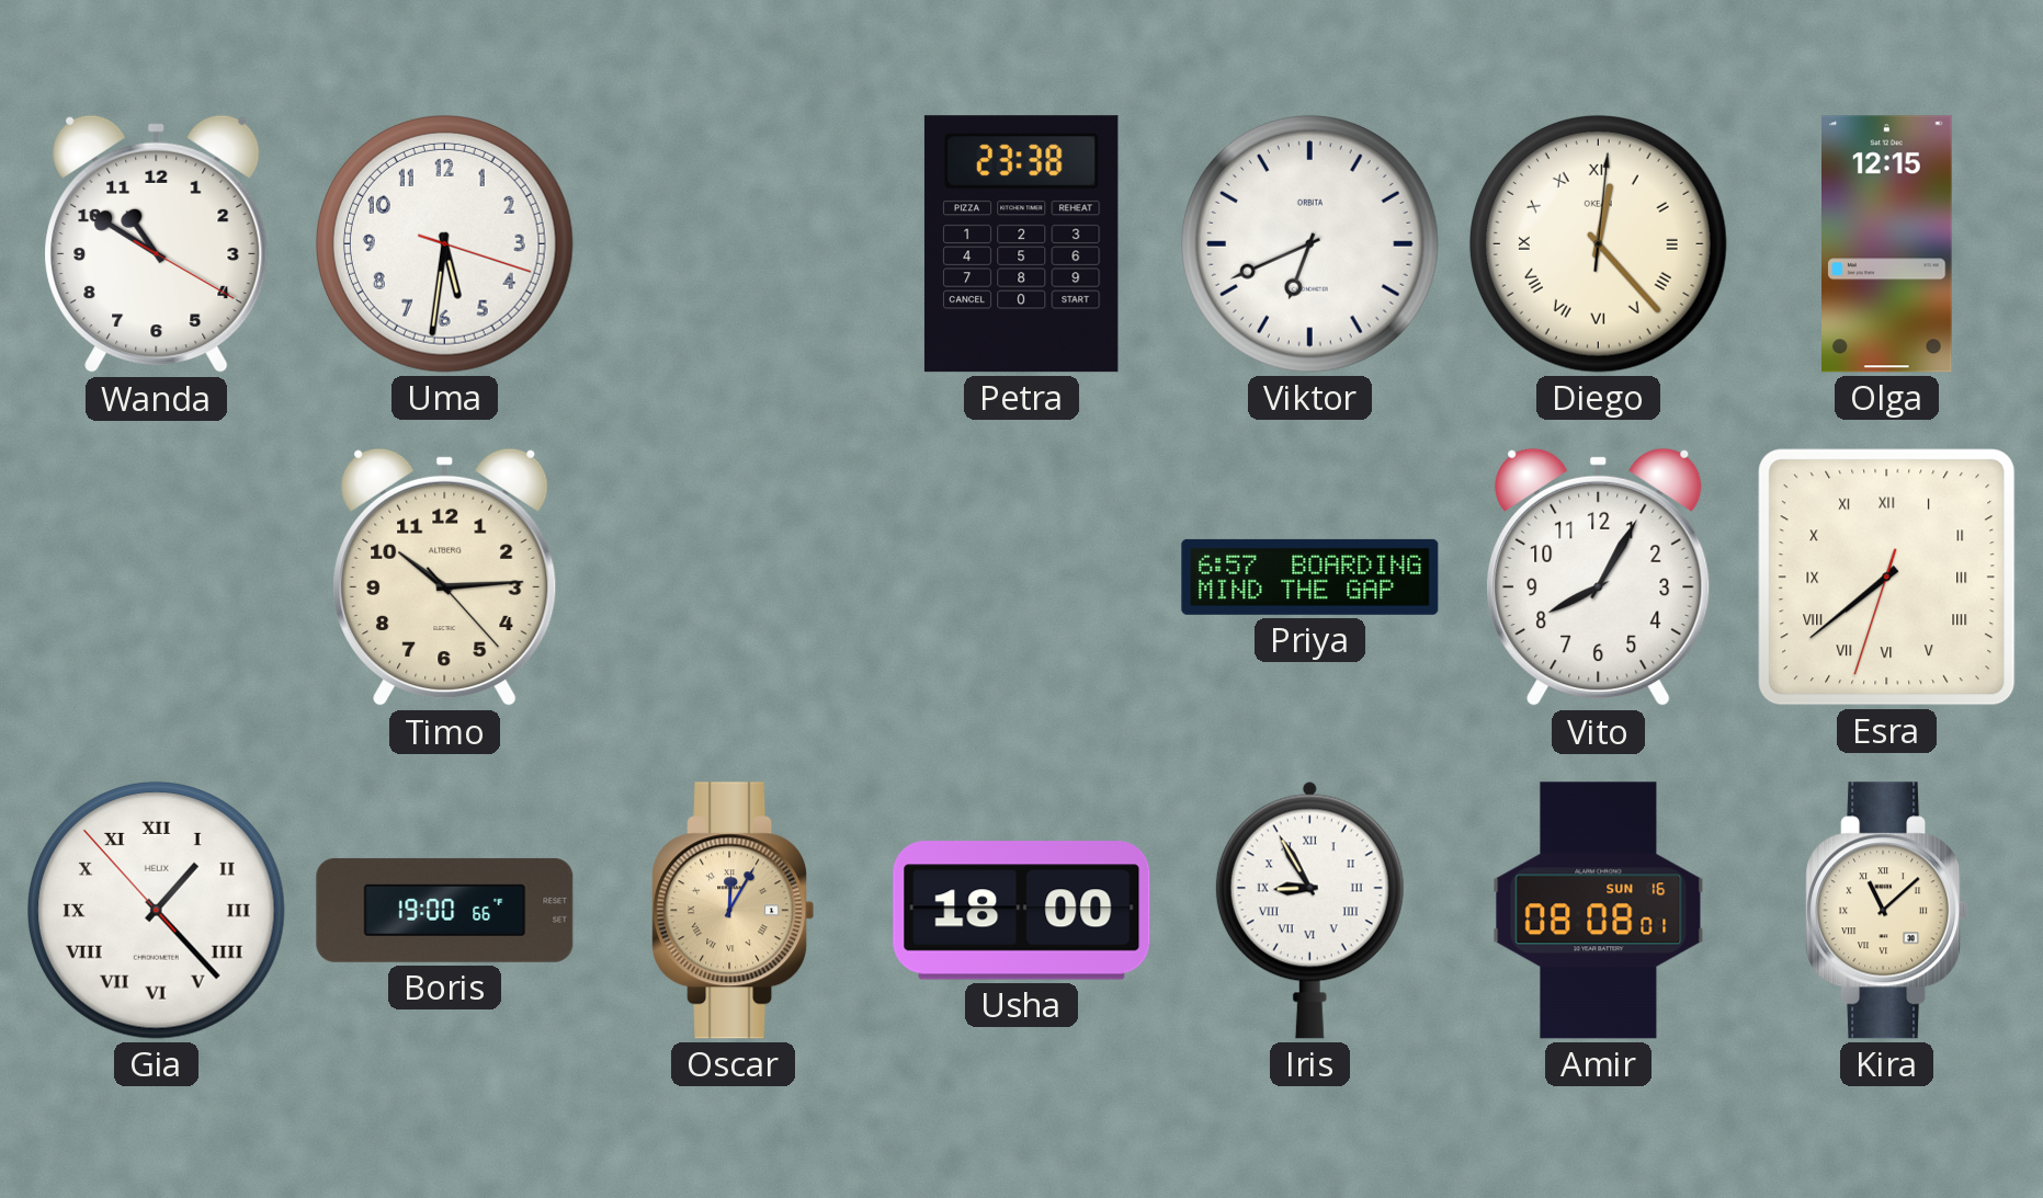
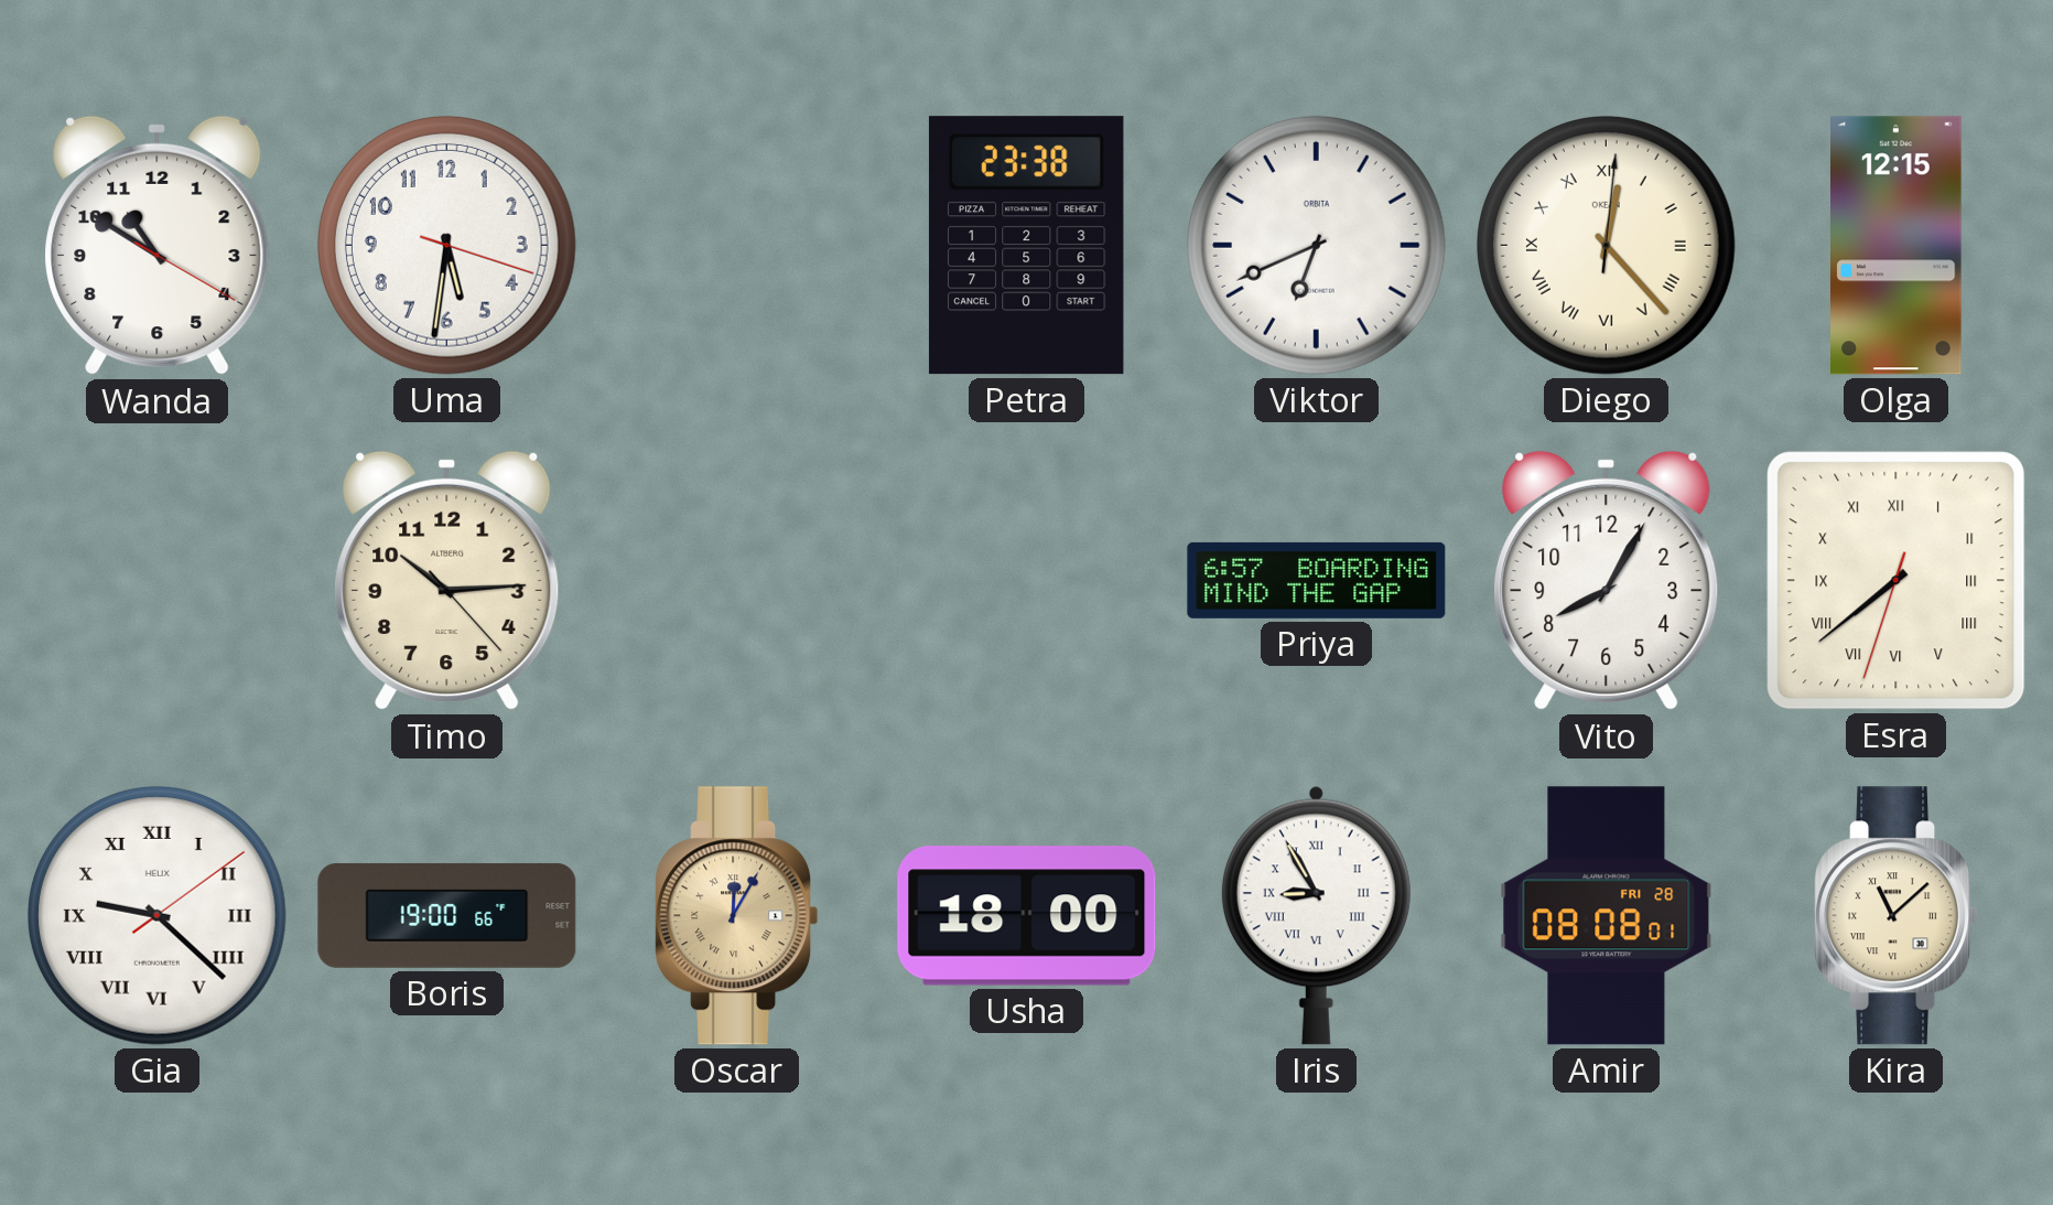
Gia: 1:22 -> 9:22 (156, 915)
Amir date: SUN 16 -> FRI 28 (1607, 916)
